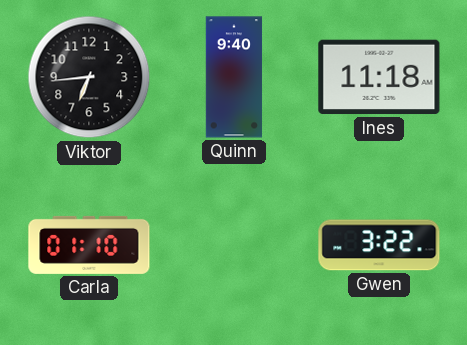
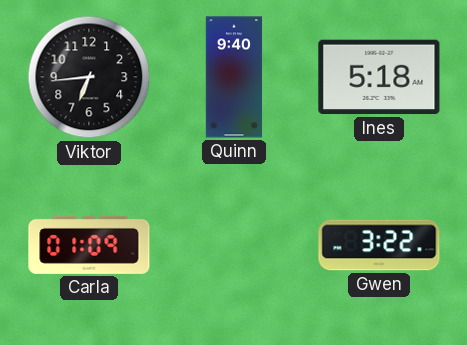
Ines: 11:18 -> 5:18 (379, 77)
Carla: 01:10 -> 01:09 (89, 245)
